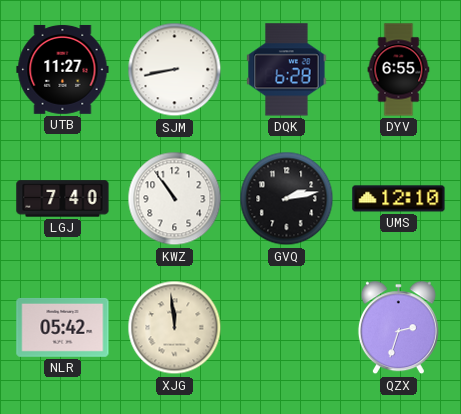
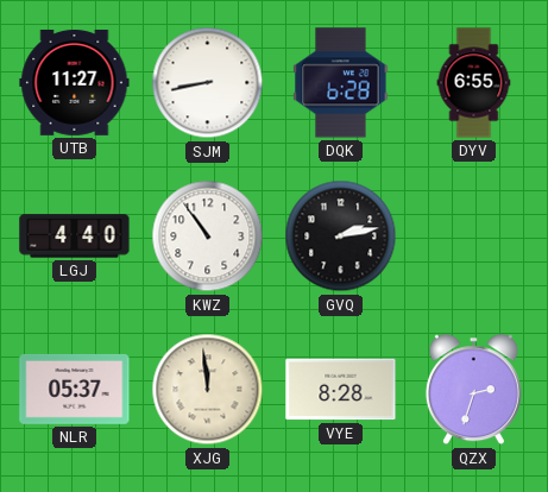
LGJ: 7:40 -> 4:40 (75, 236)
UMS: 12:10 -> none (399, 199)
NLR: 05:42 -> 05:37 (75, 389)
VYE: none -> 8:28 (341, 390)
